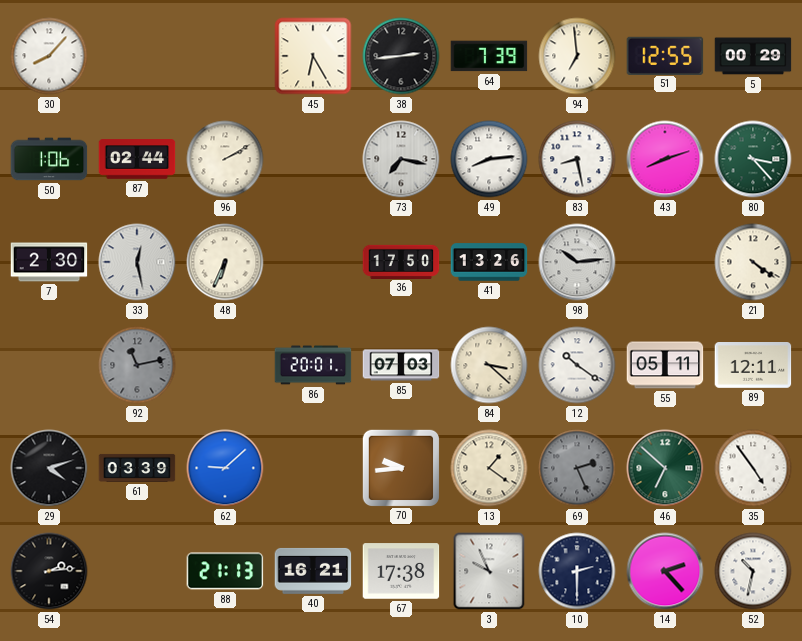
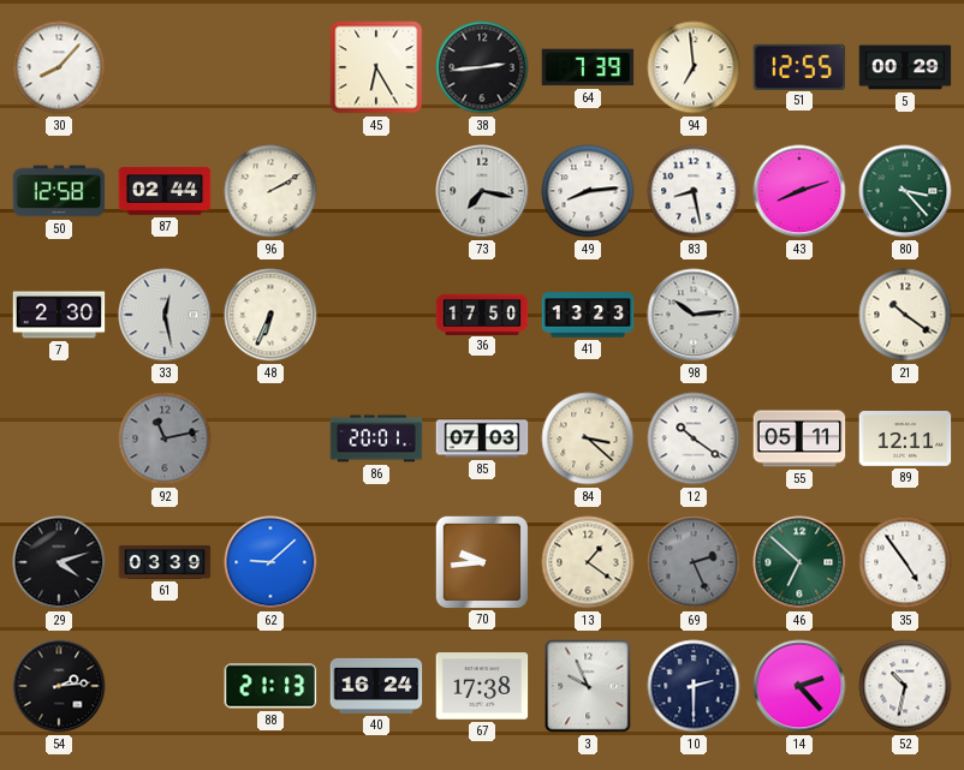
50: 1:06 -> 12:58 (59, 191)
41: 13:26 -> 13:23 (588, 315)
21: 4:21 -> 10:21 (905, 315)
40: 16:21 -> 16:24 (376, 686)
